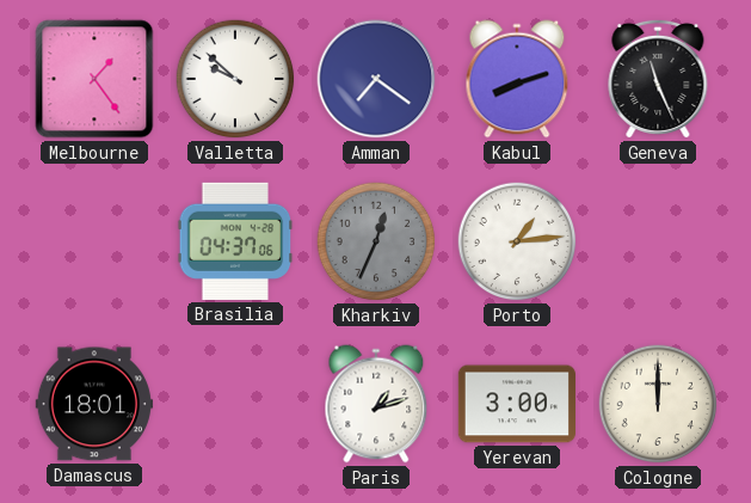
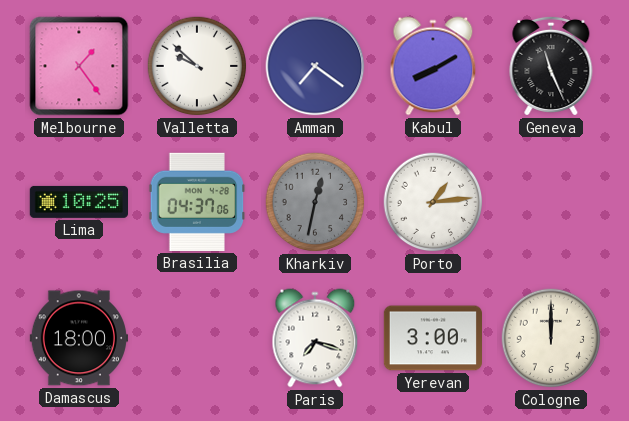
Kabul: 8:12 -> 8:10 (433, 66)
Lima: none -> 10:25 (78, 202)
Kharkiv: 12:34 -> 12:32 (315, 202)
Damascus: 18:01 -> 18:00 (78, 338)
Paris: 1:12 -> 7:18 (315, 338)
